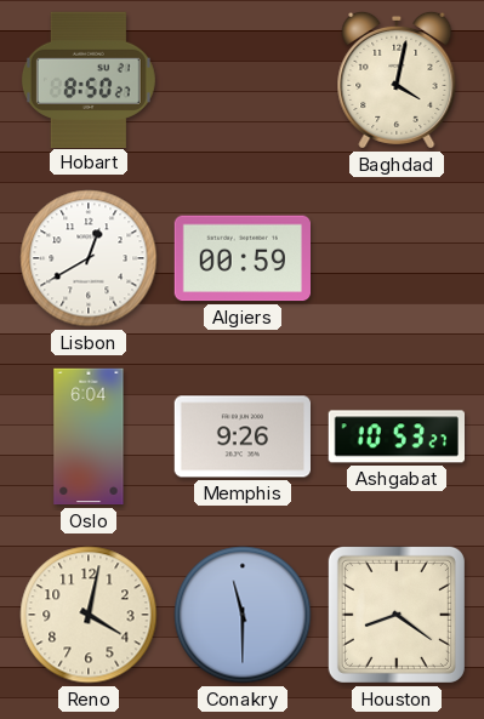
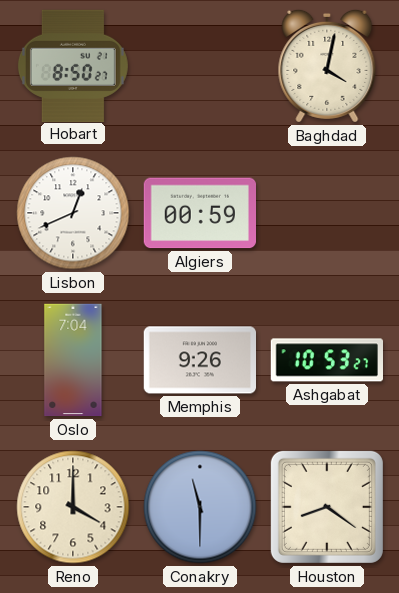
Lisbon: 12:40 -> 12:41 (73, 213)
Oslo: 6:04 -> 7:04 (73, 360)
Reno: 4:02 -> 4:00 (73, 507)
